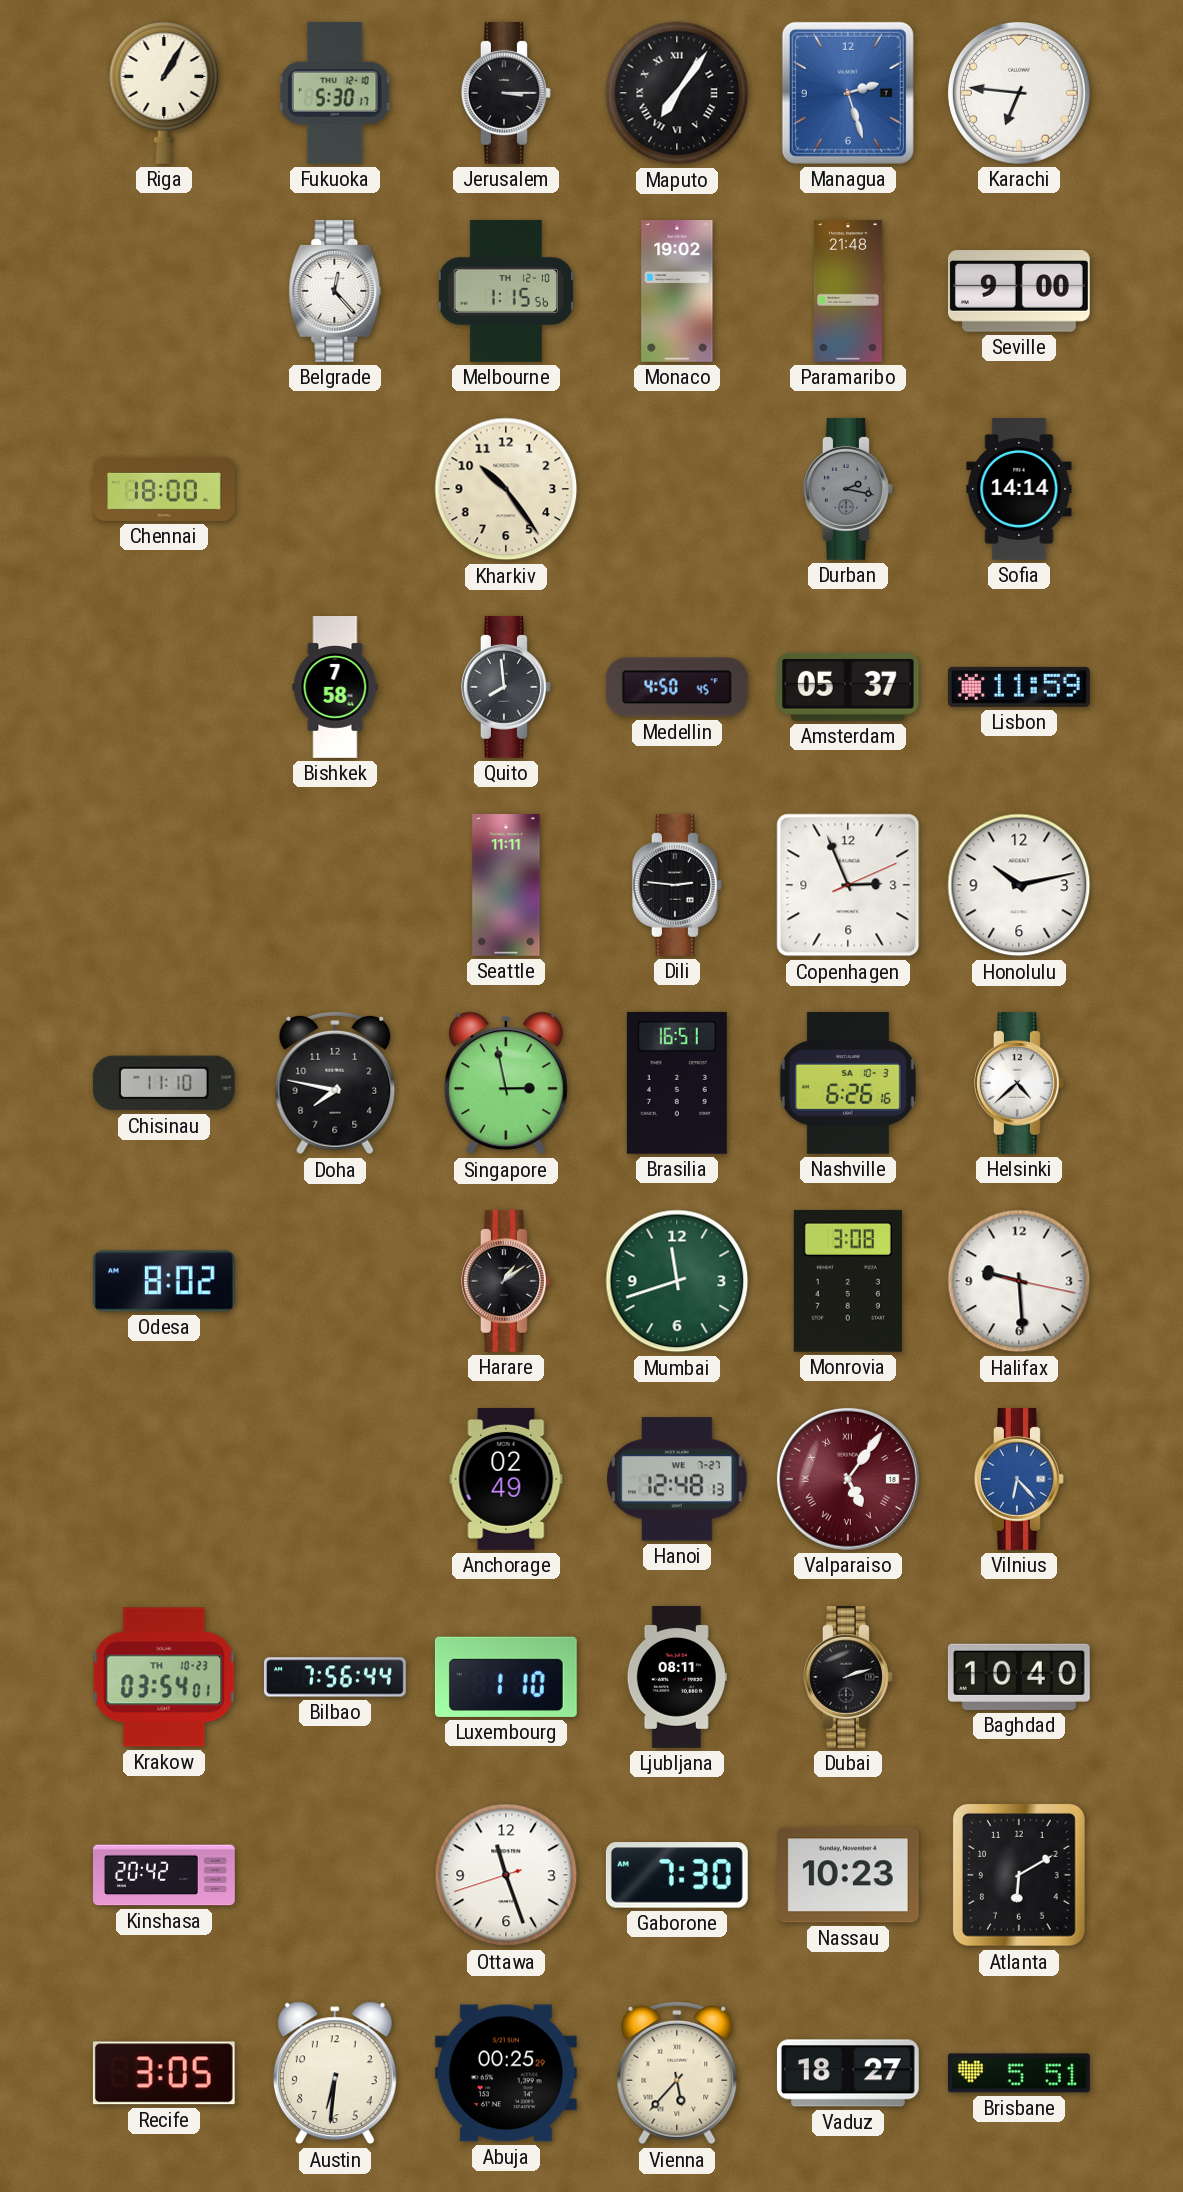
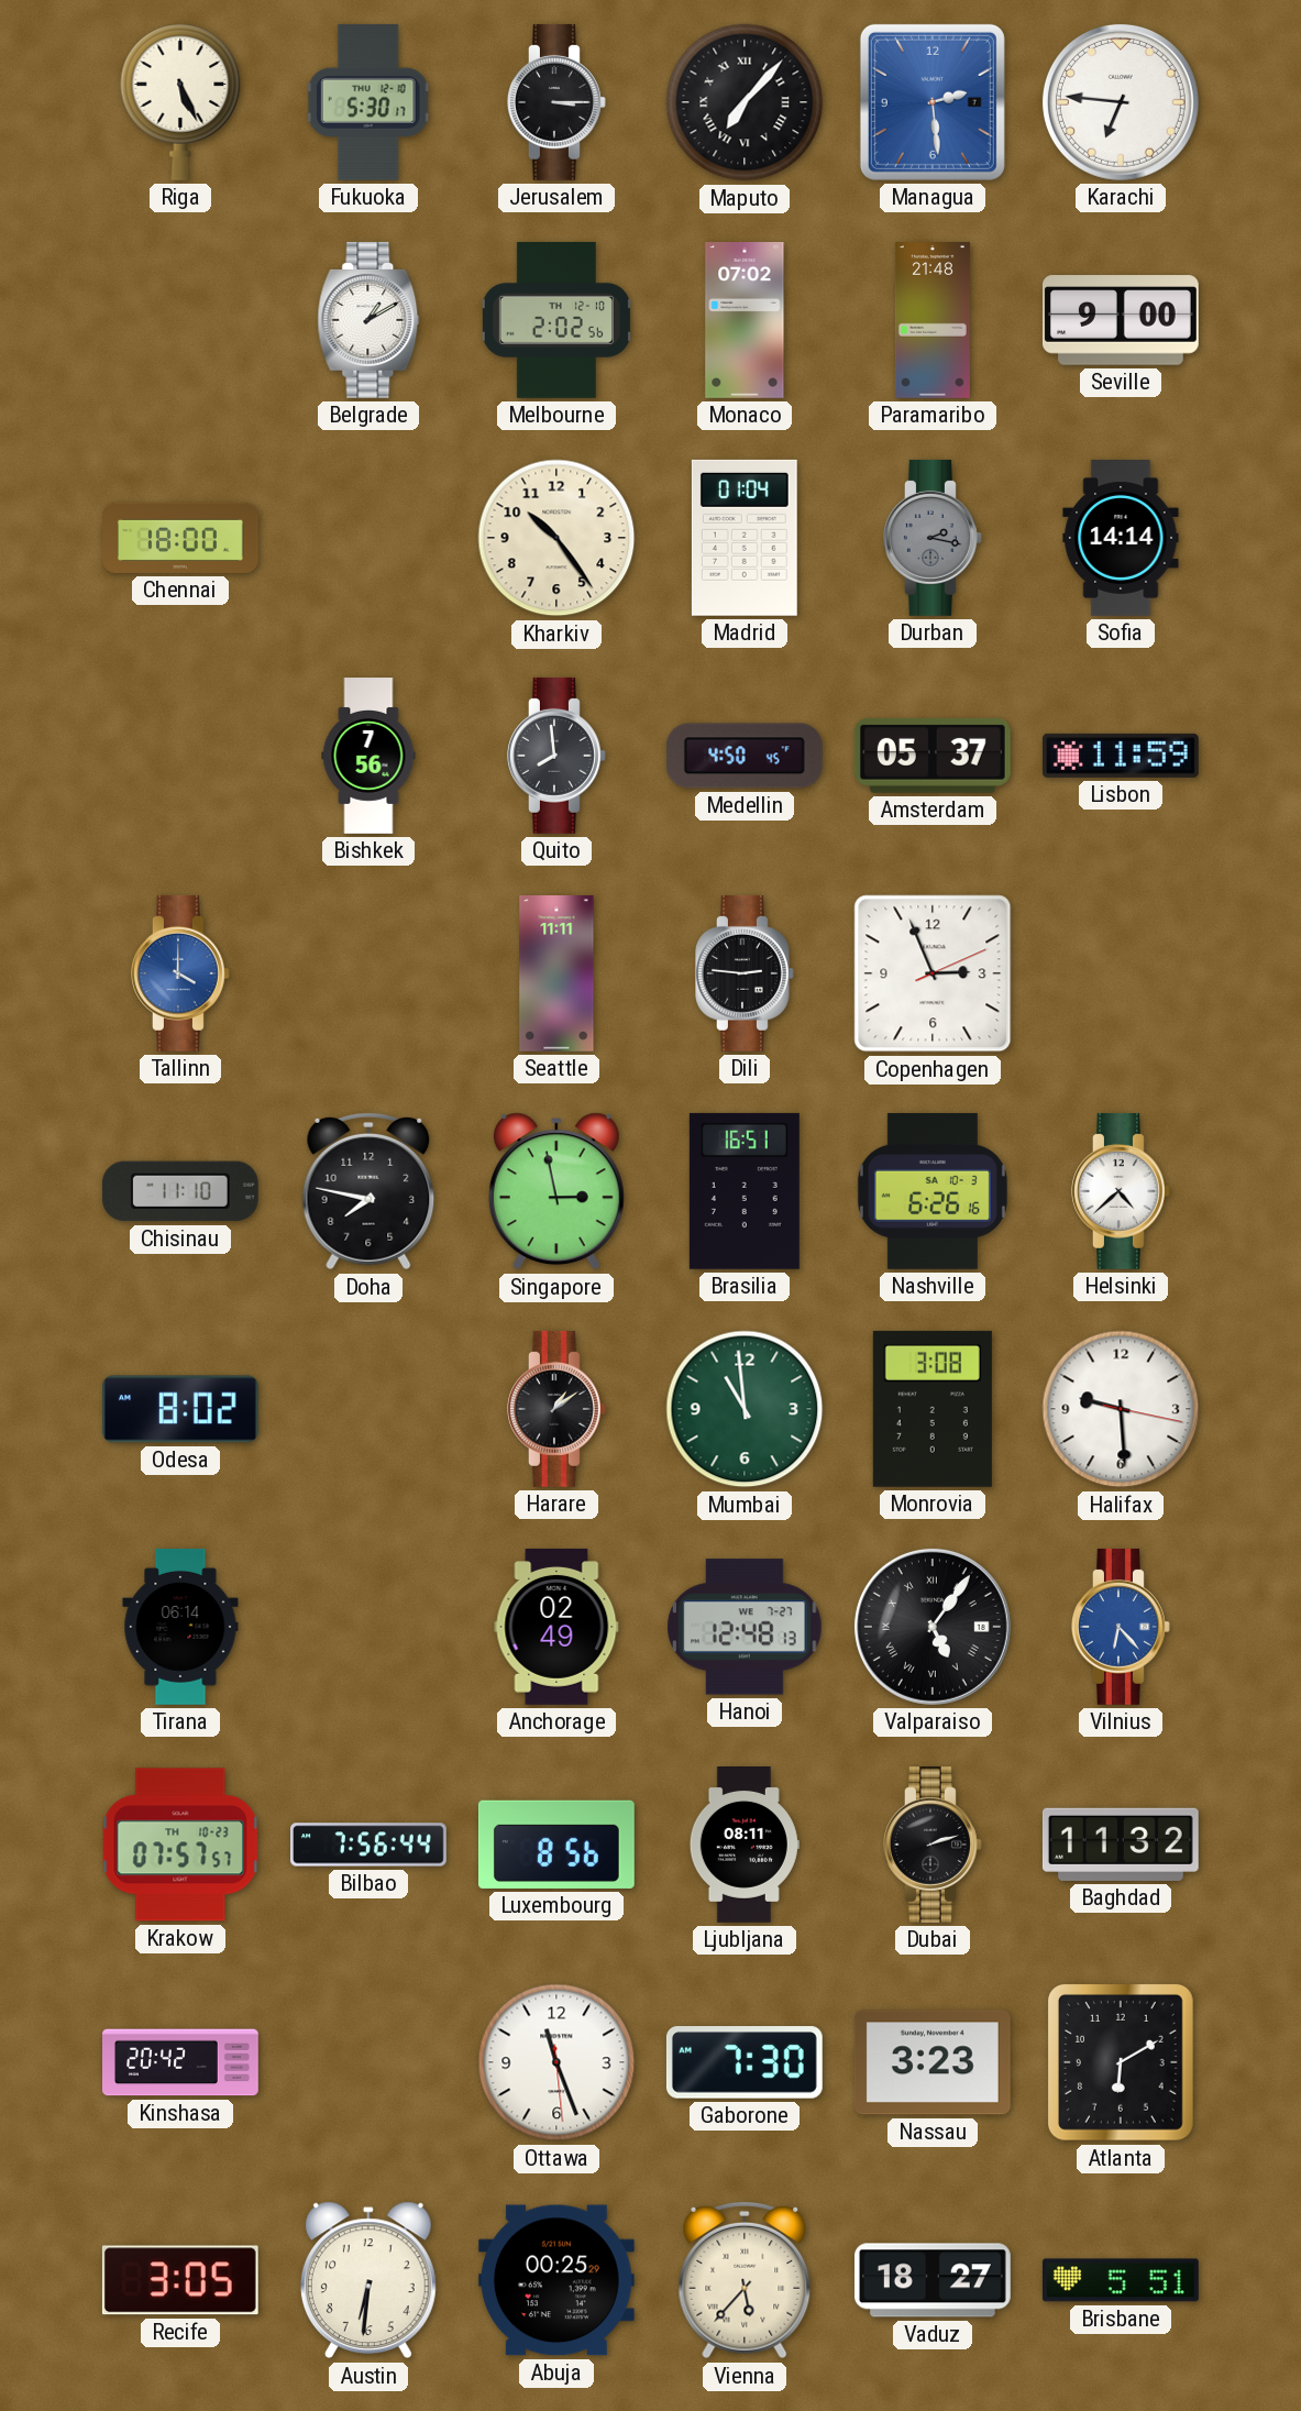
Riga: 1:05 -> 5:26 (180, 102)
Maputo: 7:06 -> 7:07 (745, 102)
Managua: 2:27 -> 2:29 (933, 102)
Belgrade: 12:23 -> 1:10 (368, 320)
Melbourne: 1:15 -> 2:02 (556, 320)
Monaco: 19:02 -> 07:02 (745, 321)
Madrid: none -> 01:04 (745, 538)
Bishkek: 7:58 -> 7:56 (368, 756)
Tallinn: none -> 4:00 (181, 973)
Honolulu: 10:13 -> none (1019, 885)
Mumbai: 11:42 -> 10:59 (745, 1409)
Tirana: none -> 06:14 (180, 1627)
Valparaiso dial: burgundy -> black (933, 1627)
Krakow: 03:54 -> 07:57 (180, 1845)
Luxembourg: 1:10 -> 8:56 (556, 1845)
Baghdad: 10:40 -> 11:32 (1121, 1845)
Ottawa: 11:26:42 -> 11:26:29 (556, 2062)
Nassau: 10:23 -> 3:23 (933, 2062)
